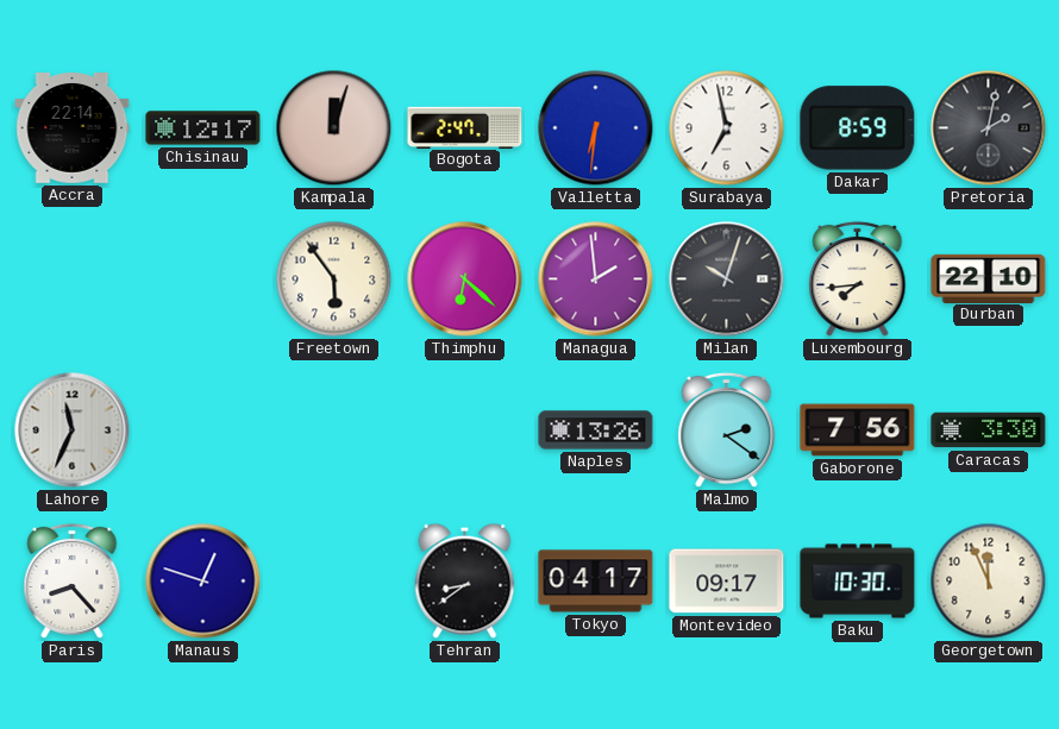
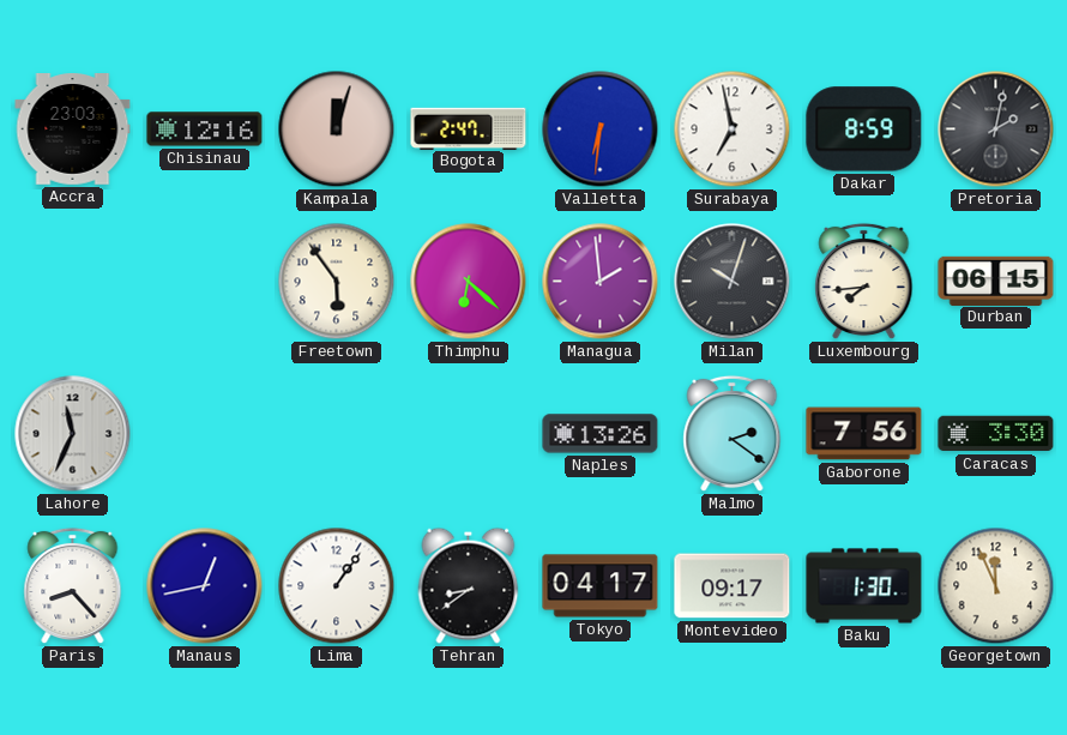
Accra: 22:14 -> 23:03 (73, 129)
Chisinau: 12:17 -> 12:16 (205, 129)
Durban: 22:10 -> 06:15 (996, 281)
Manaus: 12:48 -> 12:43 (205, 586)
Lima: none -> 1:06 (337, 586)
Baku: 10:30 -> 1:30 (864, 586)
